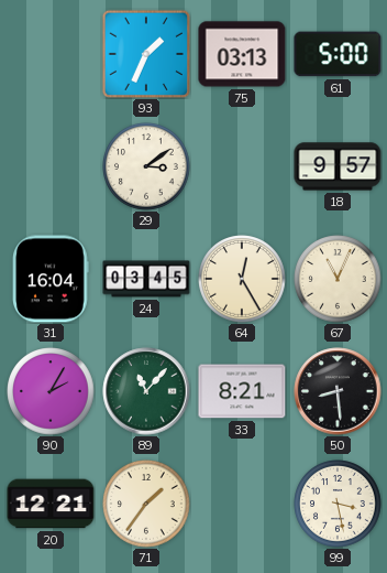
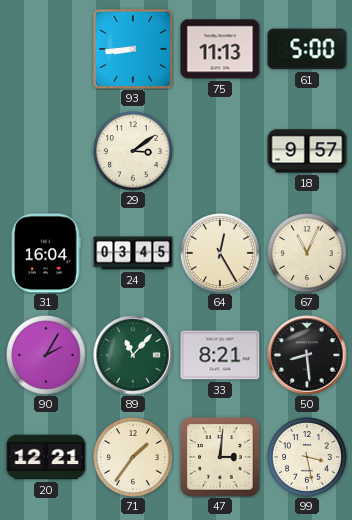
93: 1:34 -> 8:44 (132, 48)
75: 03:13 -> 11:13 (220, 49)
47: none -> 3:01 (220, 457)
